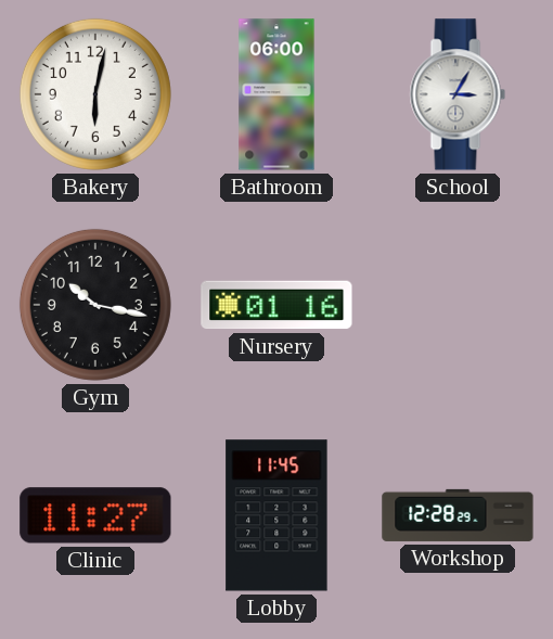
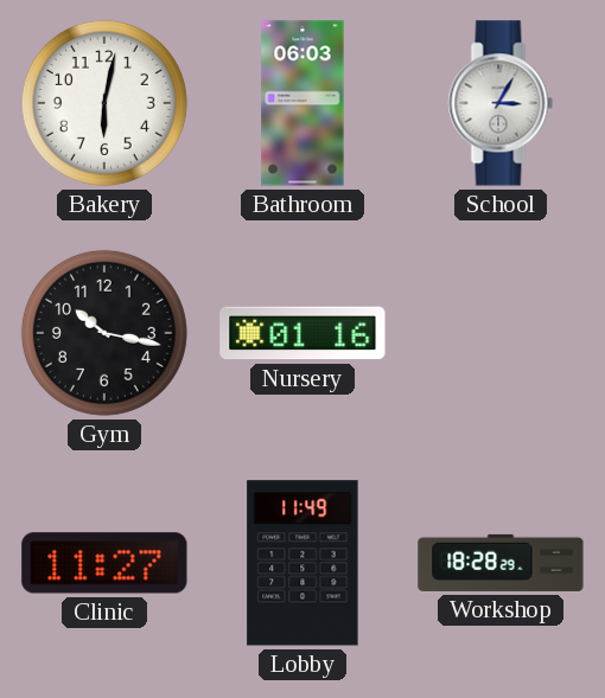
Bathroom: 06:00 -> 06:03 (302, 103)
Lobby: 11:45 -> 11:49 (302, 563)
Workshop: 12:28 -> 18:28 (501, 563)
